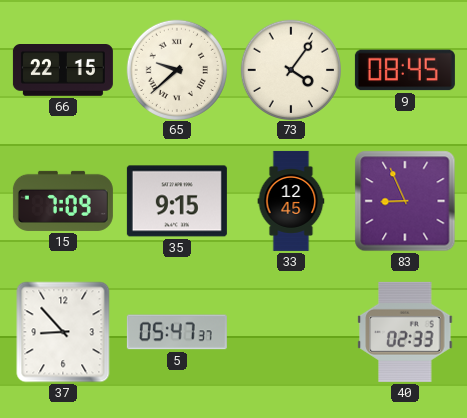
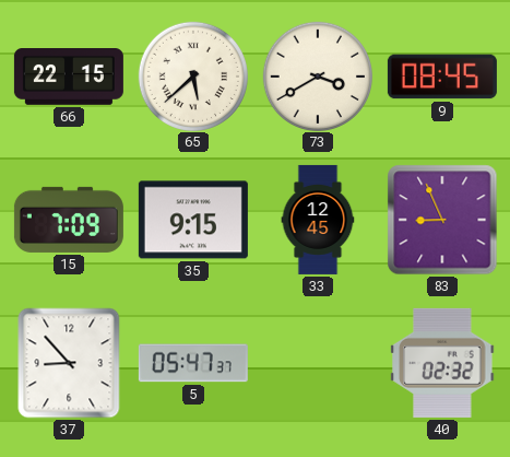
65: 9:38 -> 5:38 (192, 75)
73: 4:06 -> 3:40 (317, 75)
40: 02:33 -> 02:32 (442, 363)
